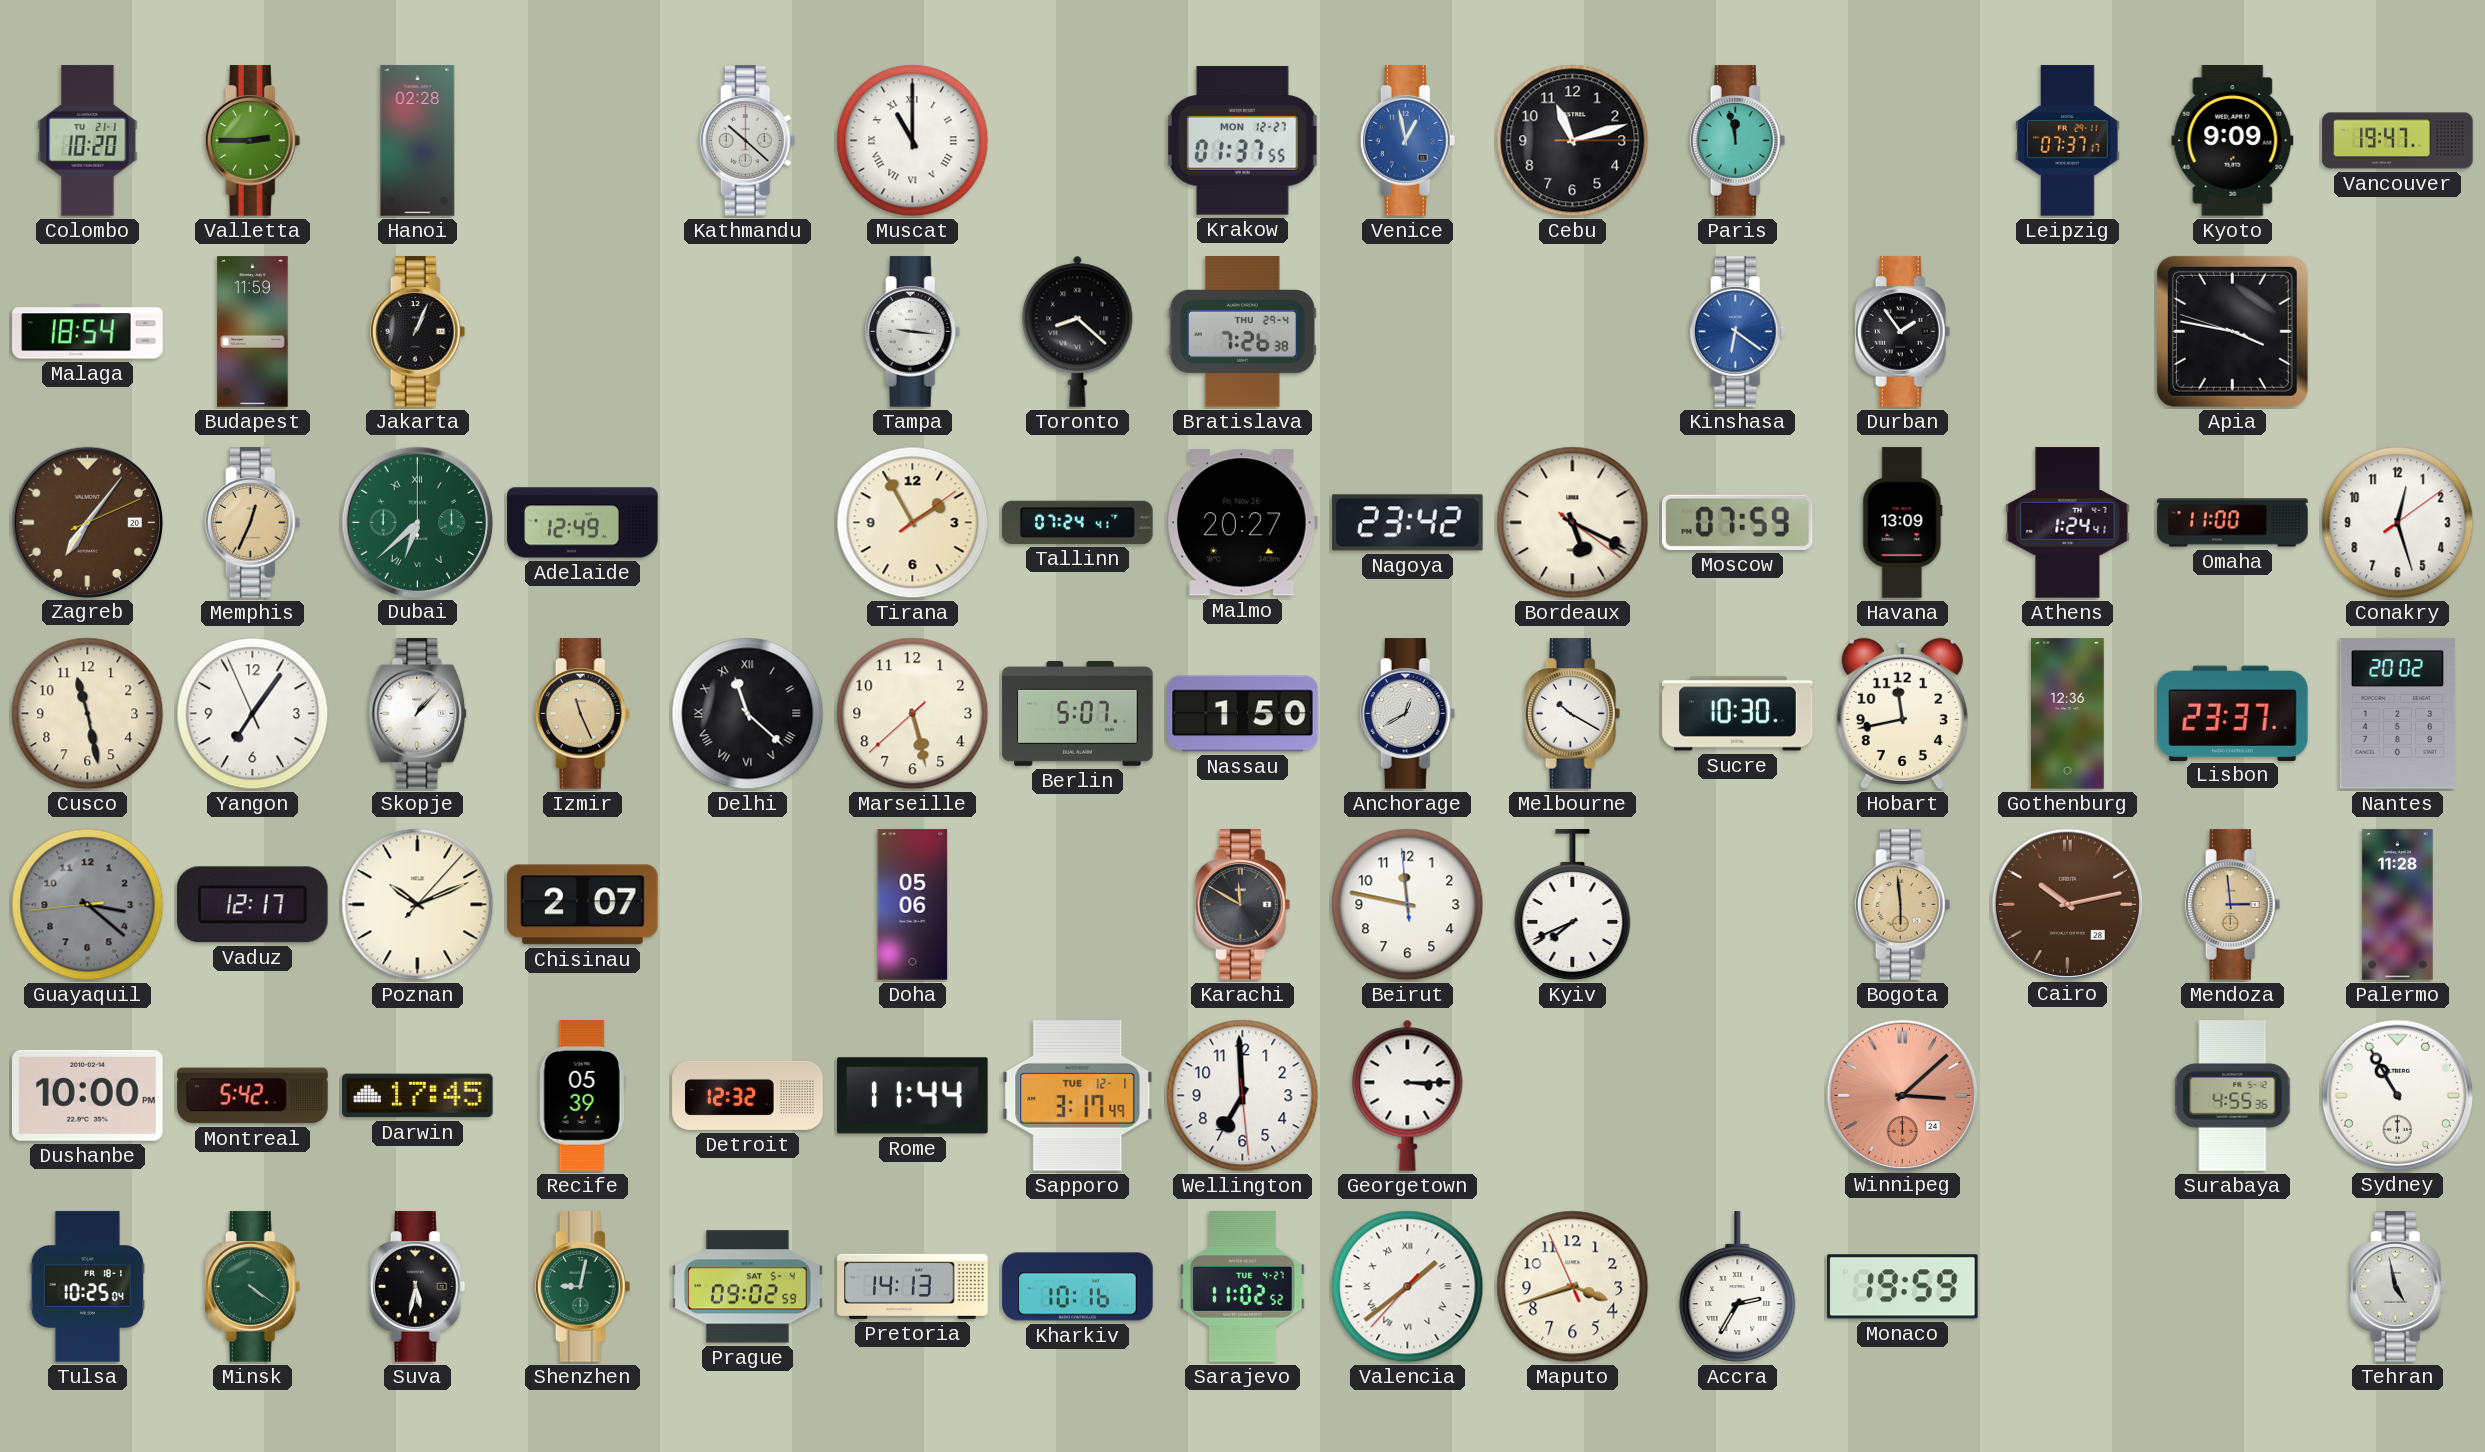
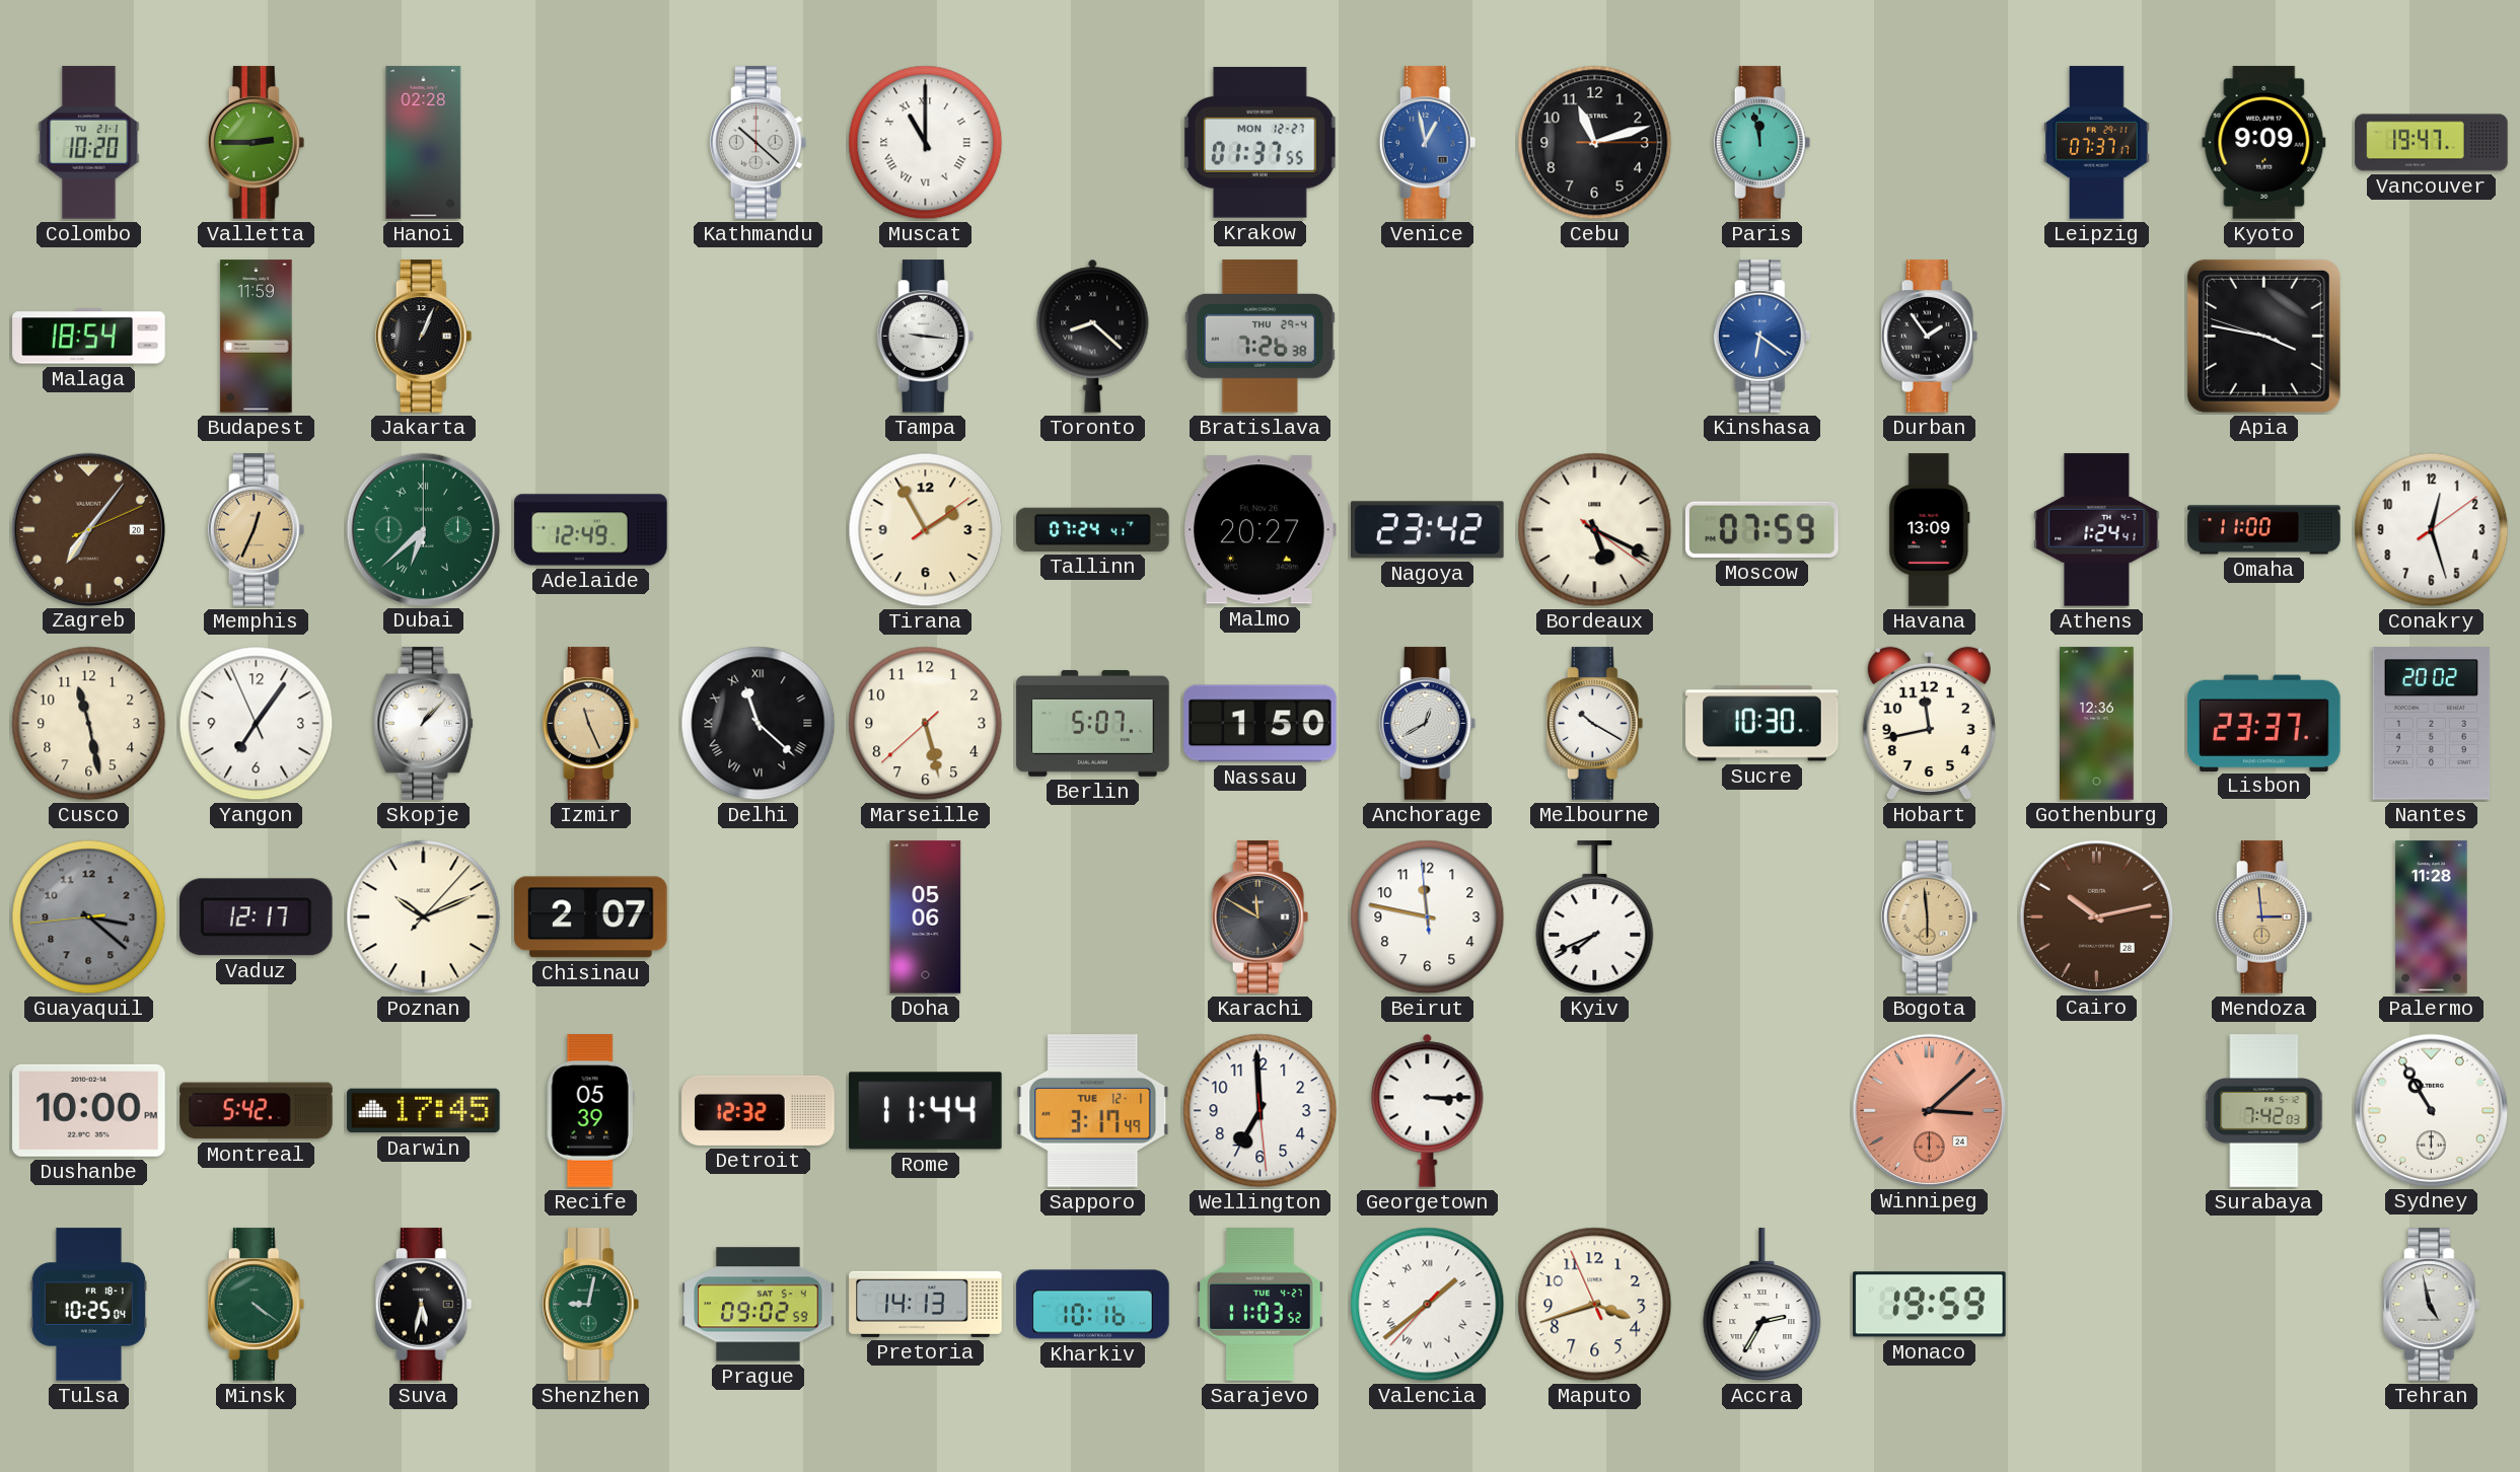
Surabaya: 4:55 -> 7:42 (2264, 1111)
Sarajevo: 11:02 -> 11:03 (1261, 1305)
